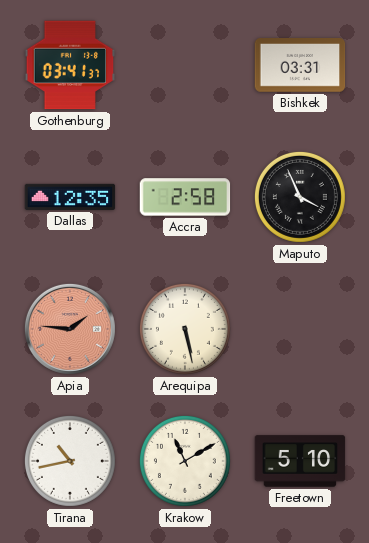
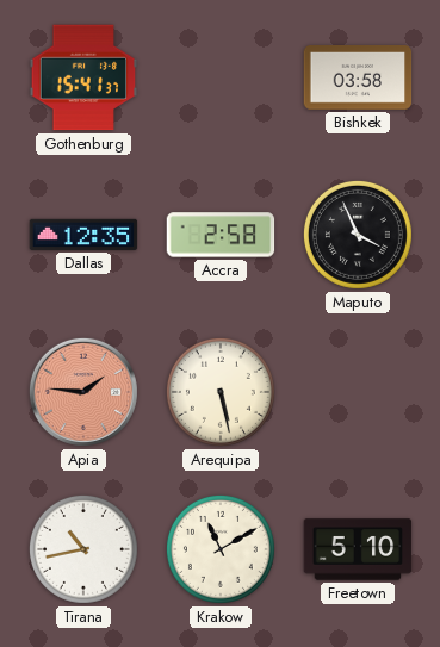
Gothenburg: 03:41 -> 15:41 (83, 77)
Bishkek: 03:31 -> 03:58 (358, 79)
